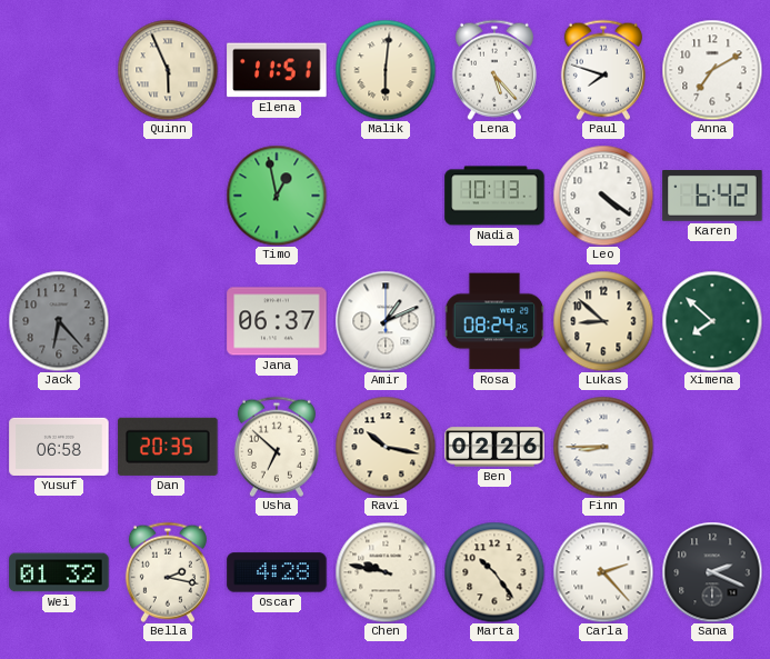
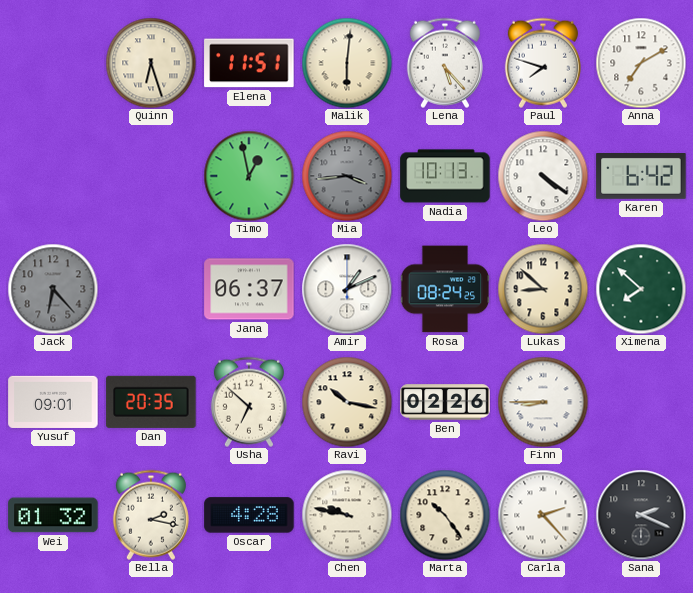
Quinn: 5:56 -> 6:27 (151, 63)
Mia: none -> 3:44 (347, 176)
Yusuf: 06:58 -> 09:01 (53, 402)
